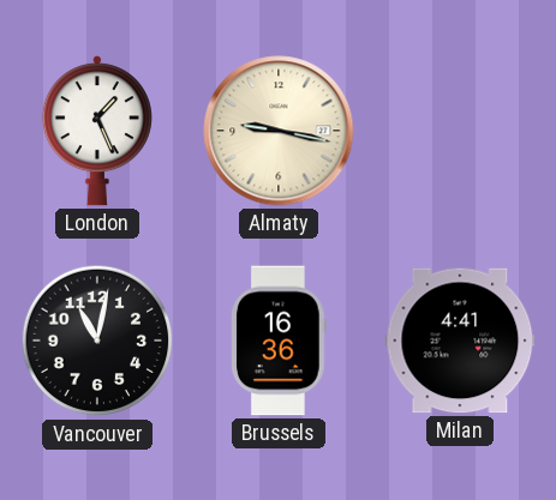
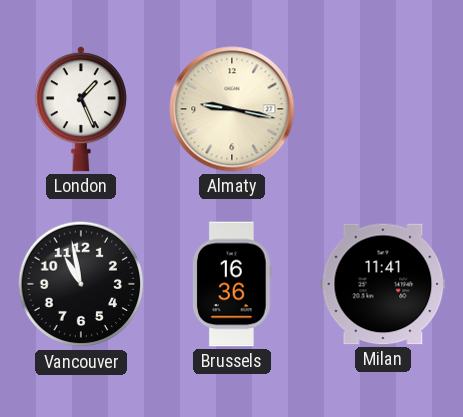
Vancouver: 11:02 -> 10:58 (81, 284)
Milan: 4:41 -> 11:41 (383, 284)
